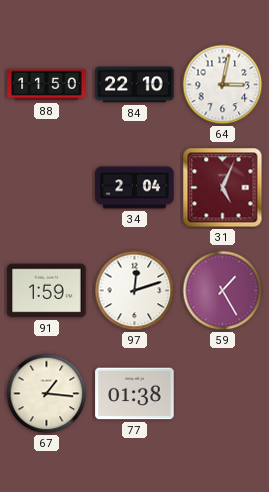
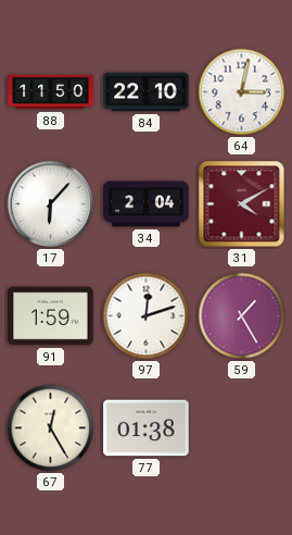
17: none -> 6:07 (51, 204)
31: 5:04 -> 4:10 (242, 204)
67: 1:16 -> 12:25 (51, 428)
